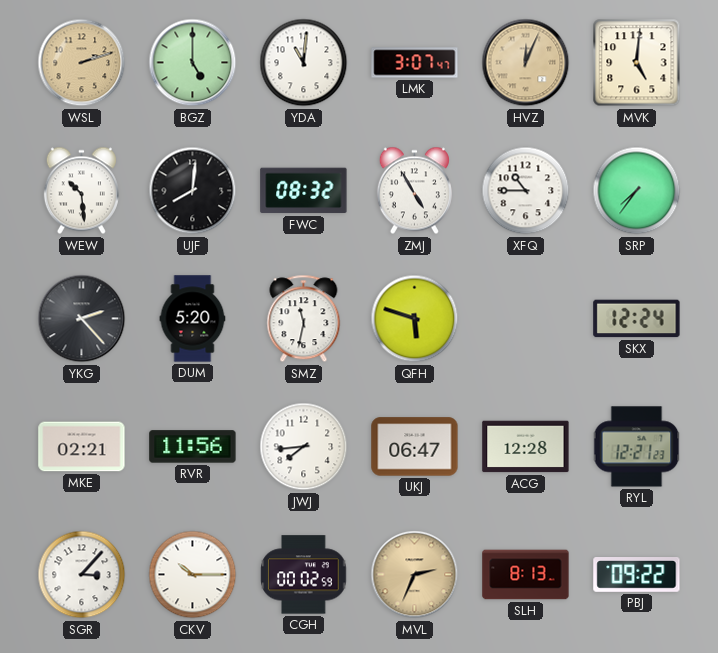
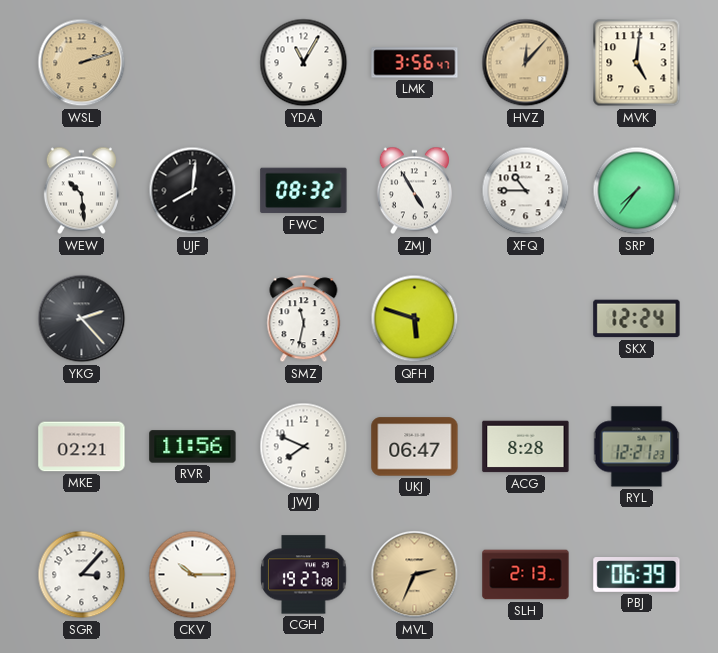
BGZ: 5:00 -> none (193, 63)
YDA: 11:01 -> 11:05 (304, 63)
LMK: 3:07 -> 3:56 (415, 63)
HVZ: 12:04 -> 12:07 (526, 63)
DUM: 5:20 -> none (193, 319)
JWJ: 7:44 -> 7:49 (304, 447)
ACG: 12:28 -> 8:28 (526, 447)
CGH: 00:02 -> 19:27 (304, 575)
SLH: 8:13 -> 2:13 (526, 575)
PBJ: 09:22 -> 06:39 (637, 575)
